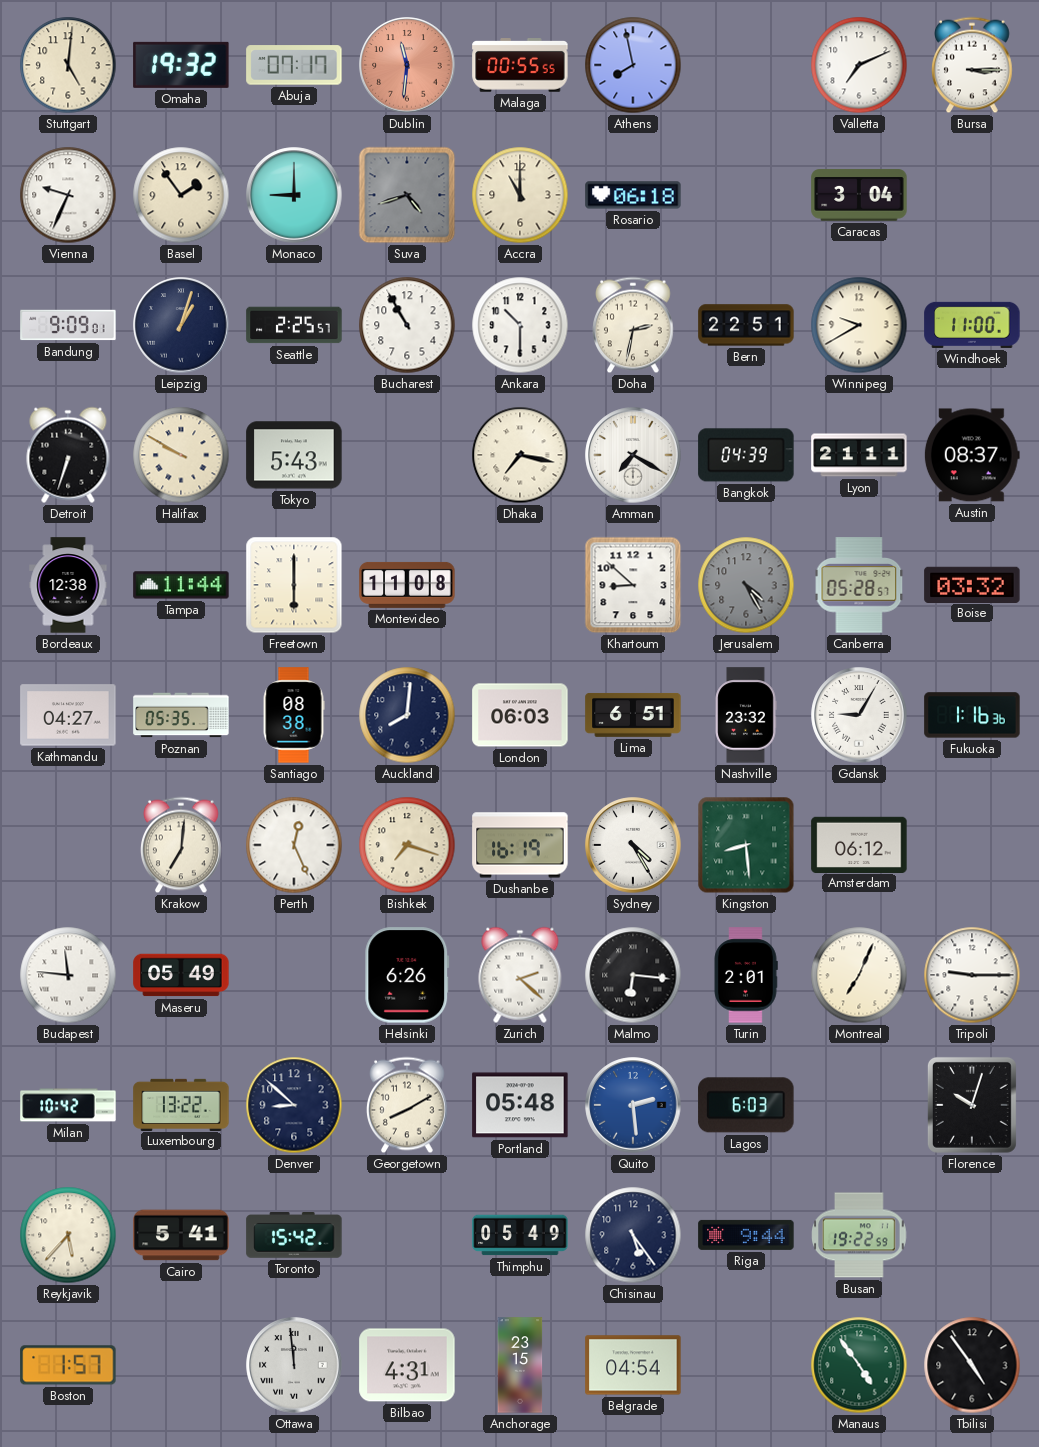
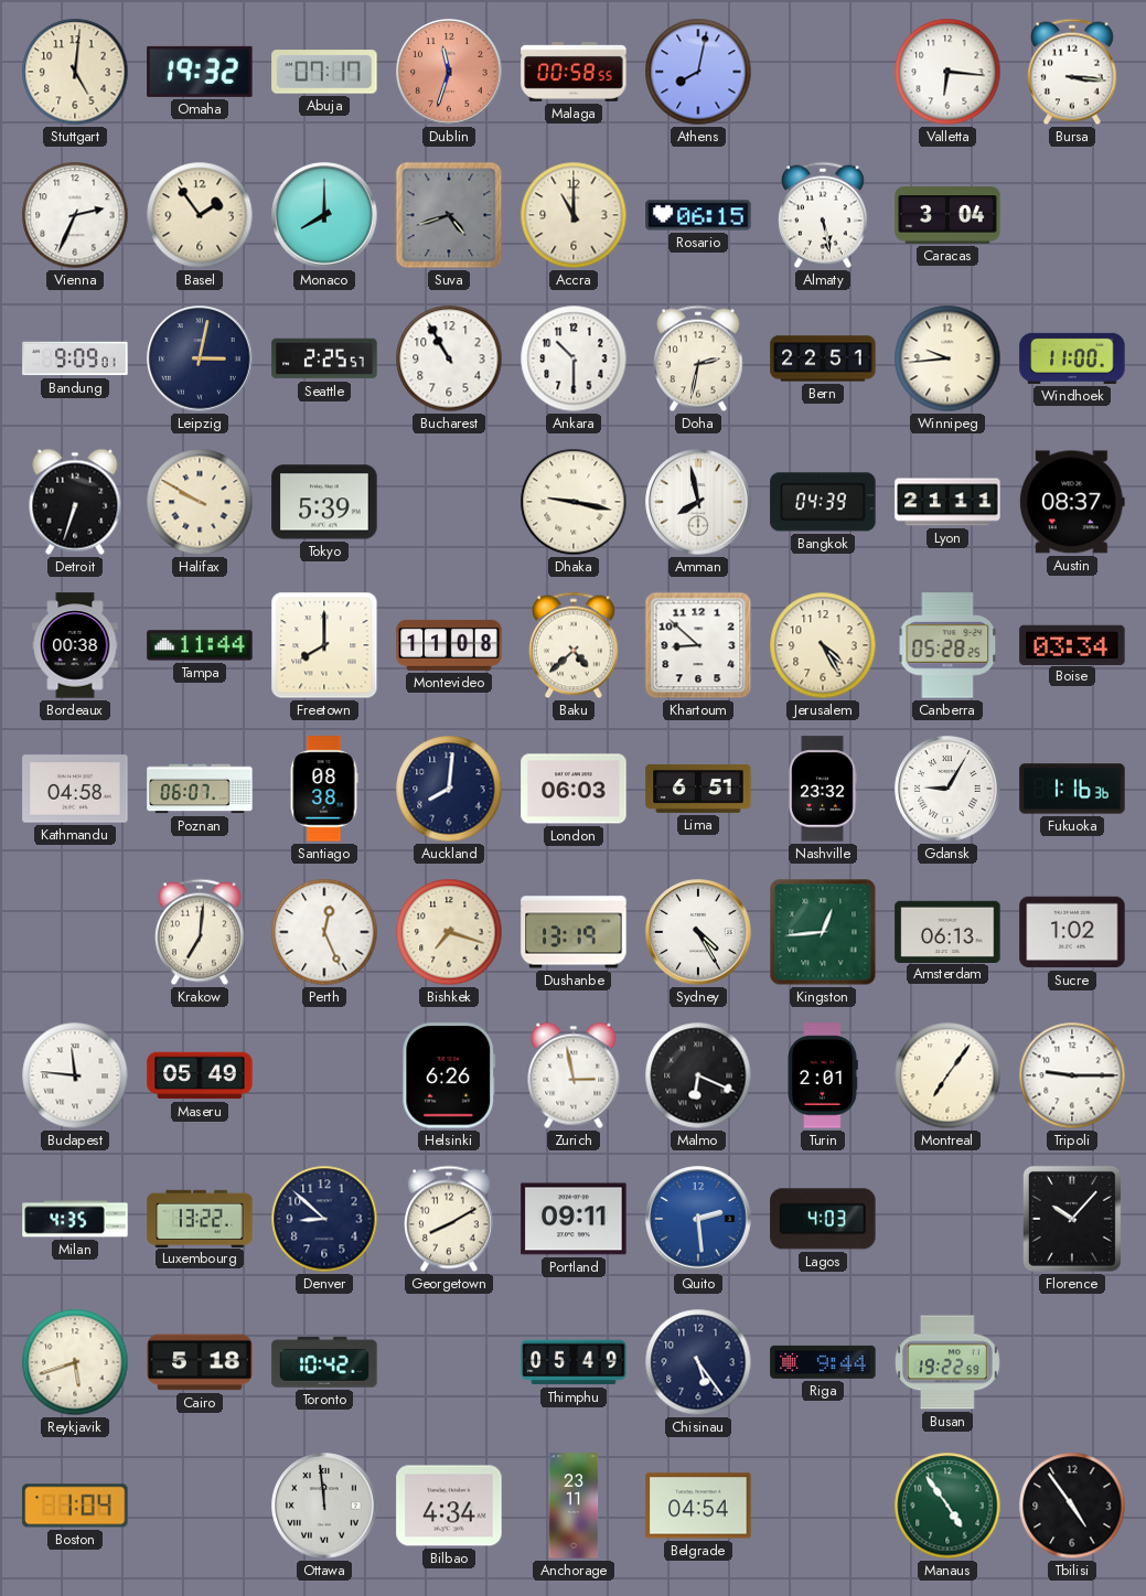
Dublin: 11:31 -> 11:33 (449, 72)
Malaga: 00:55 -> 00:58 (574, 73)
Athens: 7:58 -> 8:02 (698, 72)
Valletta: 7:11 -> 6:16 (947, 72)
Bursa: 3:15 -> 3:16 (1073, 72)
Vienna: 9:34 -> 2:34 (75, 215)
Monaco: 9:00 -> 8:00 (324, 215)
Rosario: 06:18 -> 06:15 (698, 215)
Almaty: none -> 5:28 (824, 215)
Leipzig: 1:03 -> 3:02 (200, 358)
Winnipeg: 9:40 -> 9:44 (947, 358)
Tokyo: 5:43 -> 5:39 (324, 502)
Dhaka: 7:17 -> 9:17 (574, 502)
Amman: 7:20 -> 7:58 (698, 502)
Bordeaux: 12:38 -> 00:38 (75, 645)
Freetown: 6:00 -> 8:00 (324, 645)
Baku: none -> 4:38 (575, 645)
Jerusalem dial: grey -> cream (823, 645)
Canberra: 05:28:57 -> 05:28:25 (947, 645)
Boise: 03:32 -> 03:34 (1072, 644)
Kathmandu: 04:27 -> 04:58 (75, 789)
Poznan: 05:35 -> 06:07 (200, 789)
Dushanbe: 16:19 -> 13:19 (574, 932)
Kingston: 8:29 -> 12:44 (823, 932)
Amsterdam: 06:12 -> 06:13 (947, 931)
Sucre: none -> 1:02 (1072, 932)
Zurich: 2:22 -> 2:58 (574, 1075)
Malmo: 6:16 -> 6:19 (698, 1075)
Montreal: 7:04 -> 7:06 (947, 1075)
Milan: 10:42 -> 4:35 (75, 1219)
Portland: 05:48 -> 09:11 (574, 1219)
Lagos: 6:03 -> 4:03 (823, 1219)
Florence: 10:03 -> 10:07 (1072, 1219)
Reykjavik: 5:37 -> 5:42 (75, 1362)
Cairo: 5:41 -> 5:18 (200, 1362)
Toronto: 15:42 -> 10:42 (324, 1363)
Boston: 1:57 -> 1:04 (75, 1506)
Bilbao: 4:31 -> 4:34 (449, 1506)
Anchorage: 23:15 -> 23:11 (574, 1506)
